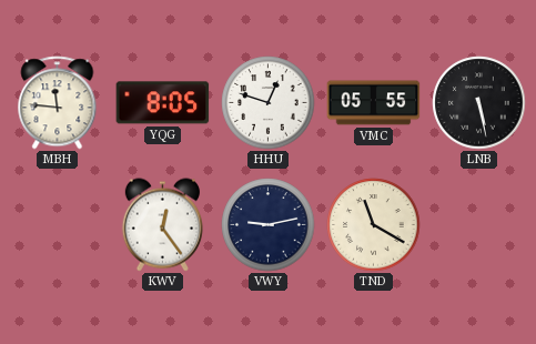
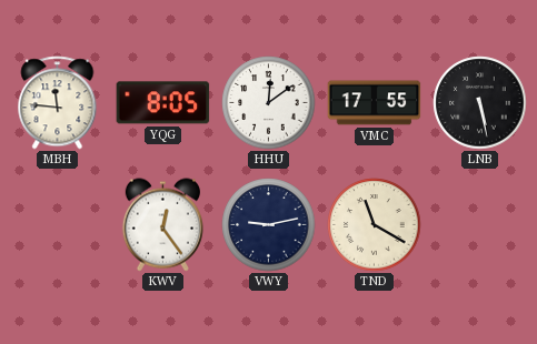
HHU: 12:48 -> 12:09 (269, 103)
VMC: 05:55 -> 17:55 (375, 103)
